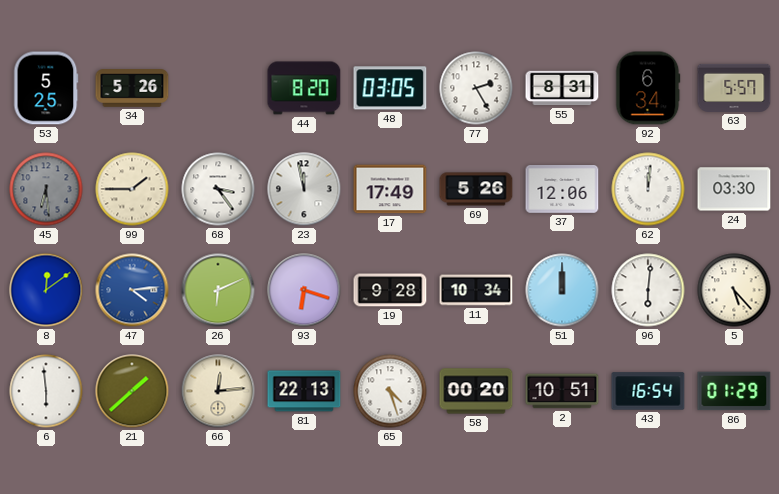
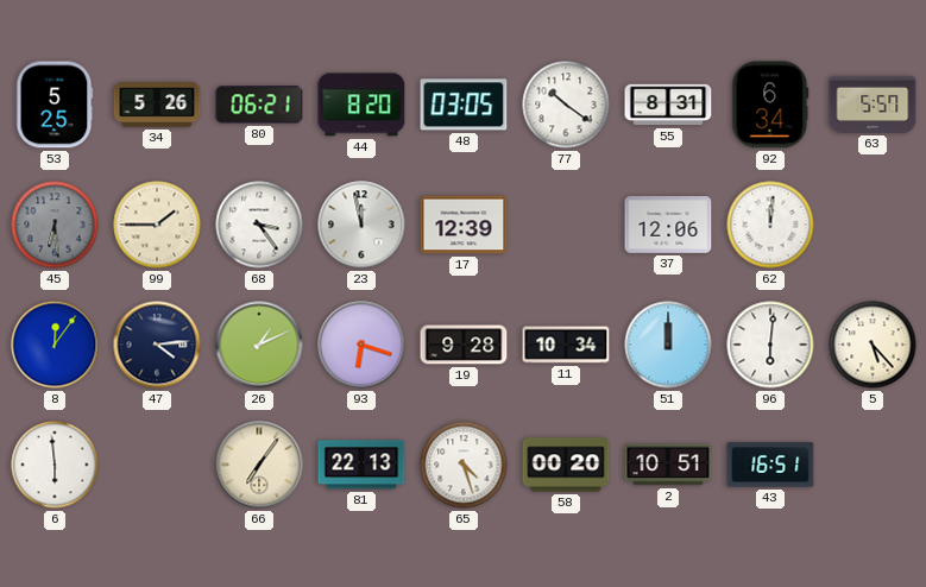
80: none -> 06:21 (259, 105)
77: 2:25 -> 10:21 (566, 105)
17: 17:49 -> 12:39 (464, 225)
69: 5:26 -> none (476, 189)
24: 03:30 -> none (734, 189)
8: 12:09 -> 12:06 (55, 345)
47 dial: blue -> navy (157, 345)
26: 6:11 -> 1:11 (259, 345)
21: 1:38 -> none (132, 391)
66: 12:14 -> 7:06 (259, 465)
43: 16:54 -> 16:51 (770, 465)
86: 01:29 -> none (734, 391)
